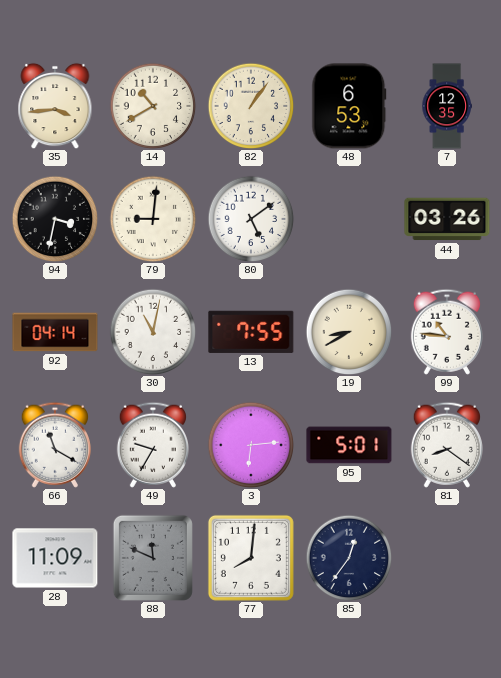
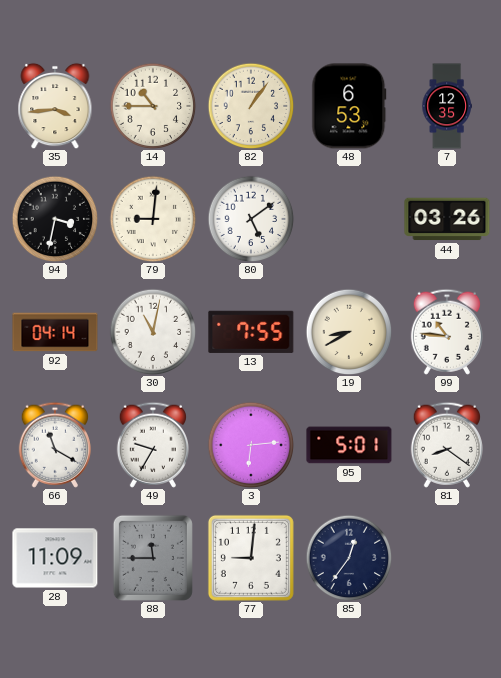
14: 10:40 -> 10:45 (153, 106)
88: 11:49 -> 11:45 (153, 558)
77: 8:01 -> 9:01 (251, 558)
